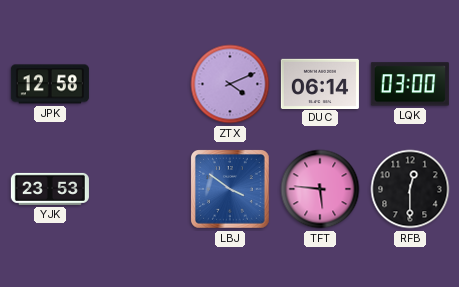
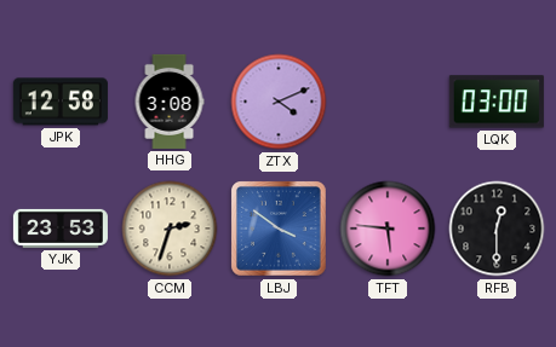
HHG: none -> 3:08 (170, 102)
DUC: 06:14 -> none (320, 83)
CCM: none -> 2:33 (170, 229)
